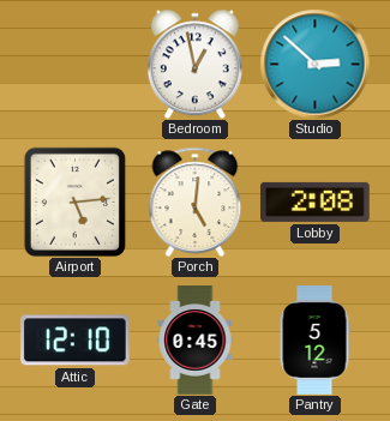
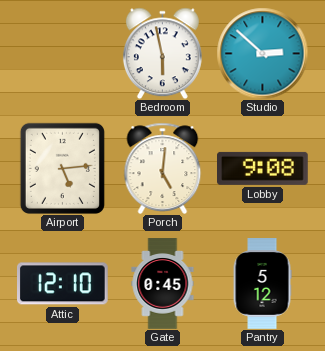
Bedroom: 12:58 -> 5:58 (162, 53)
Lobby: 2:08 -> 9:08 (263, 168)
